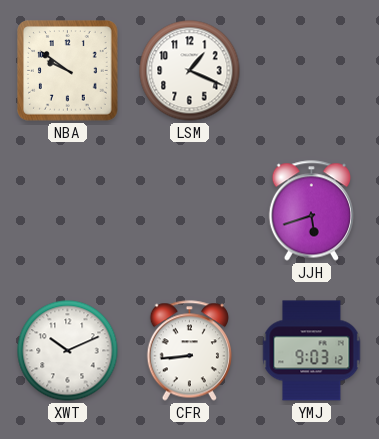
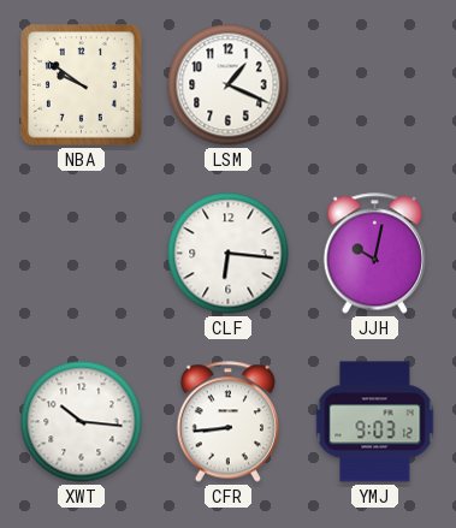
CLF: none -> 6:16 (229, 254)
JJH: 5:42 -> 10:02 (374, 254)
XWT: 10:11 -> 10:16 (82, 422)
